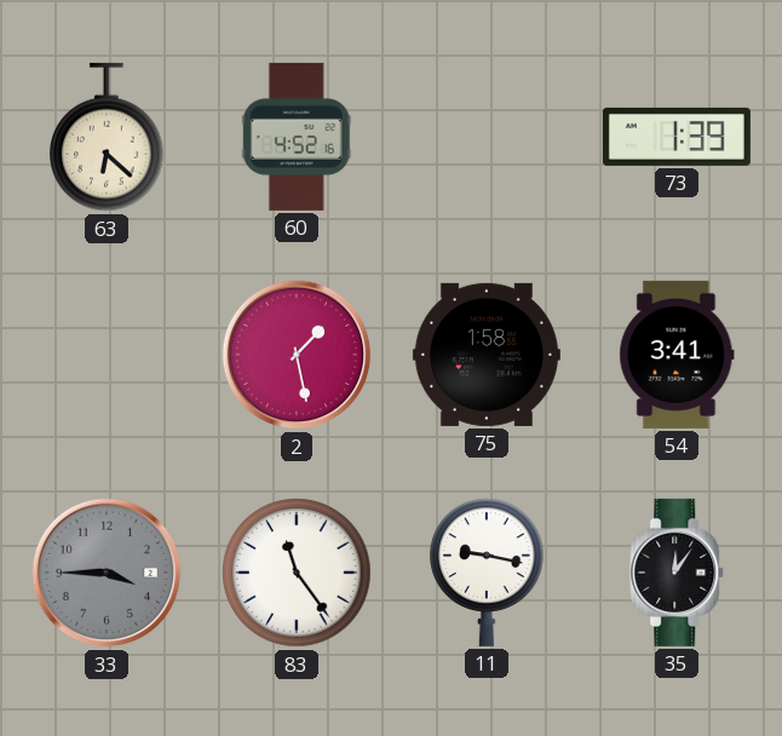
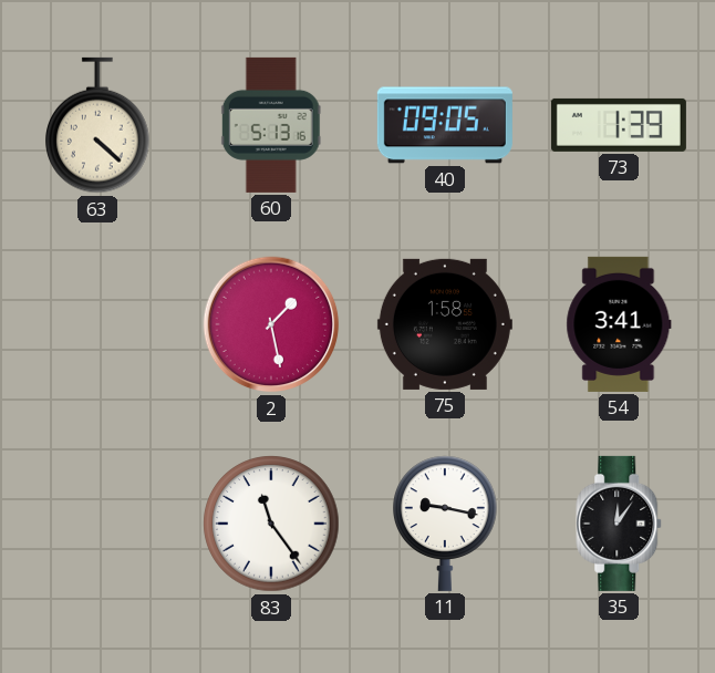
63: 6:22 -> 4:22 (99, 125)
60: 4:52 -> 5:13 (271, 125)
40: none -> 09:05 (445, 125)
33: 3:45 -> none (107, 573)
